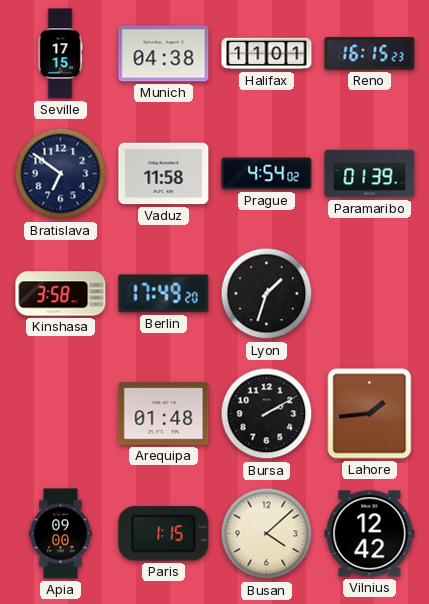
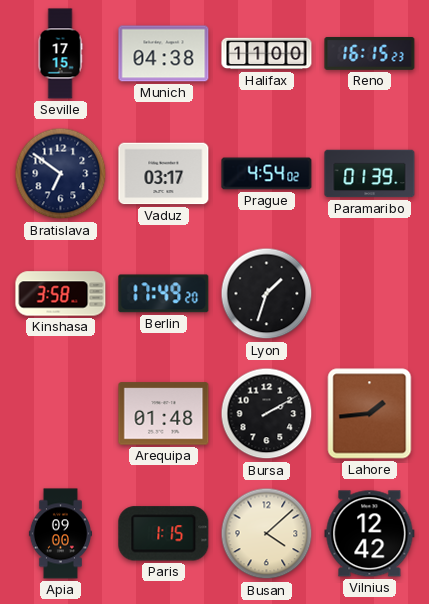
Halifax: 11:01 -> 11:00 (267, 54)
Vaduz: 11:58 -> 03:17 (164, 174)
